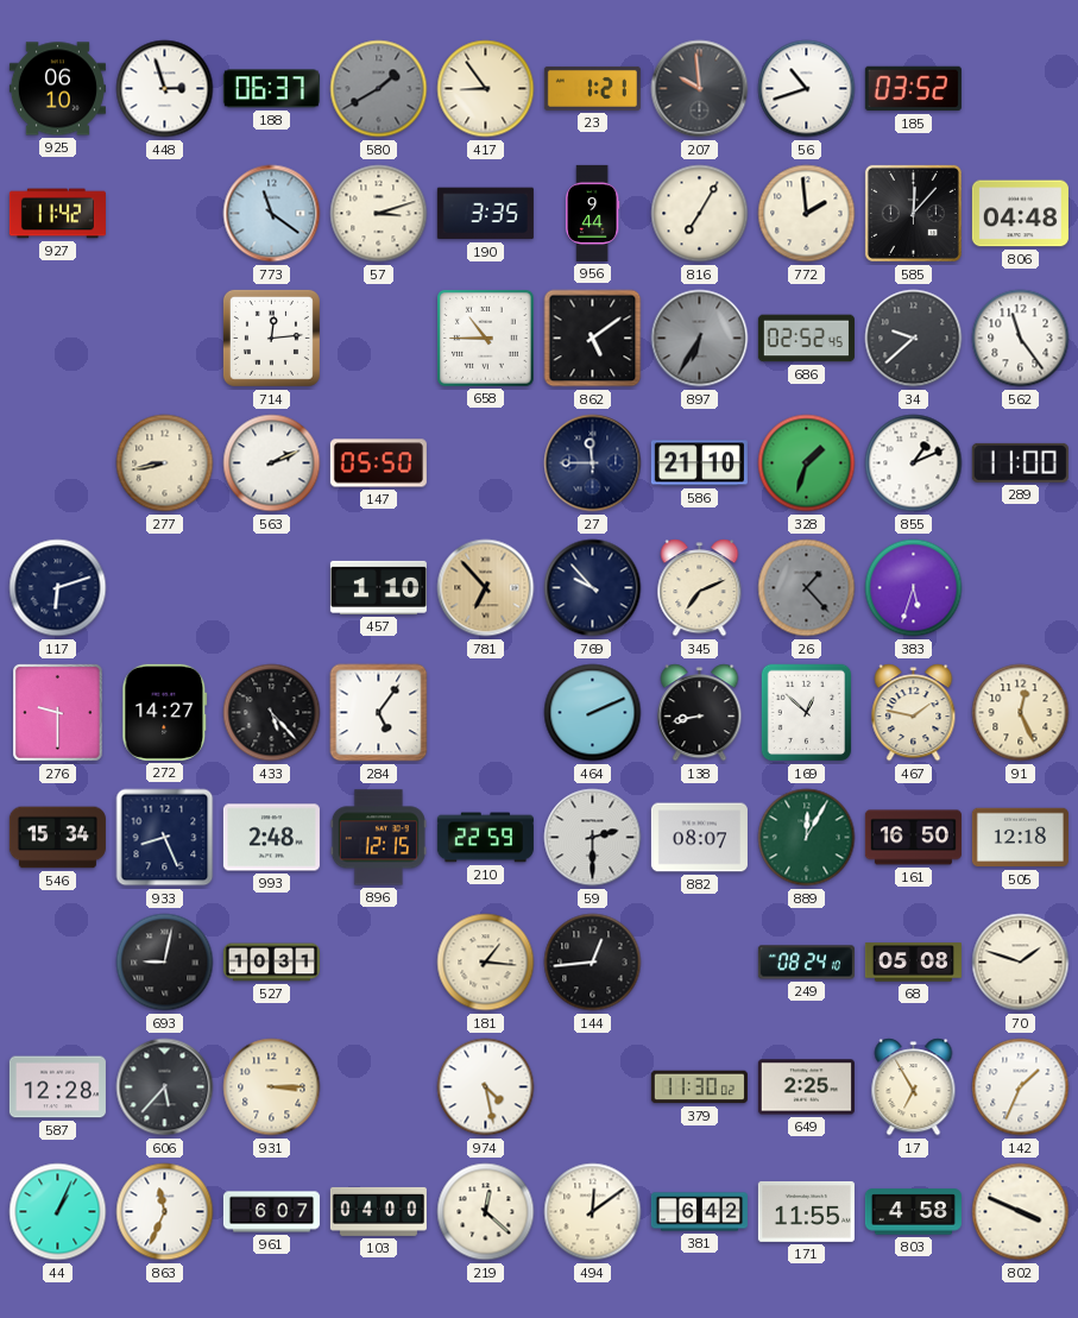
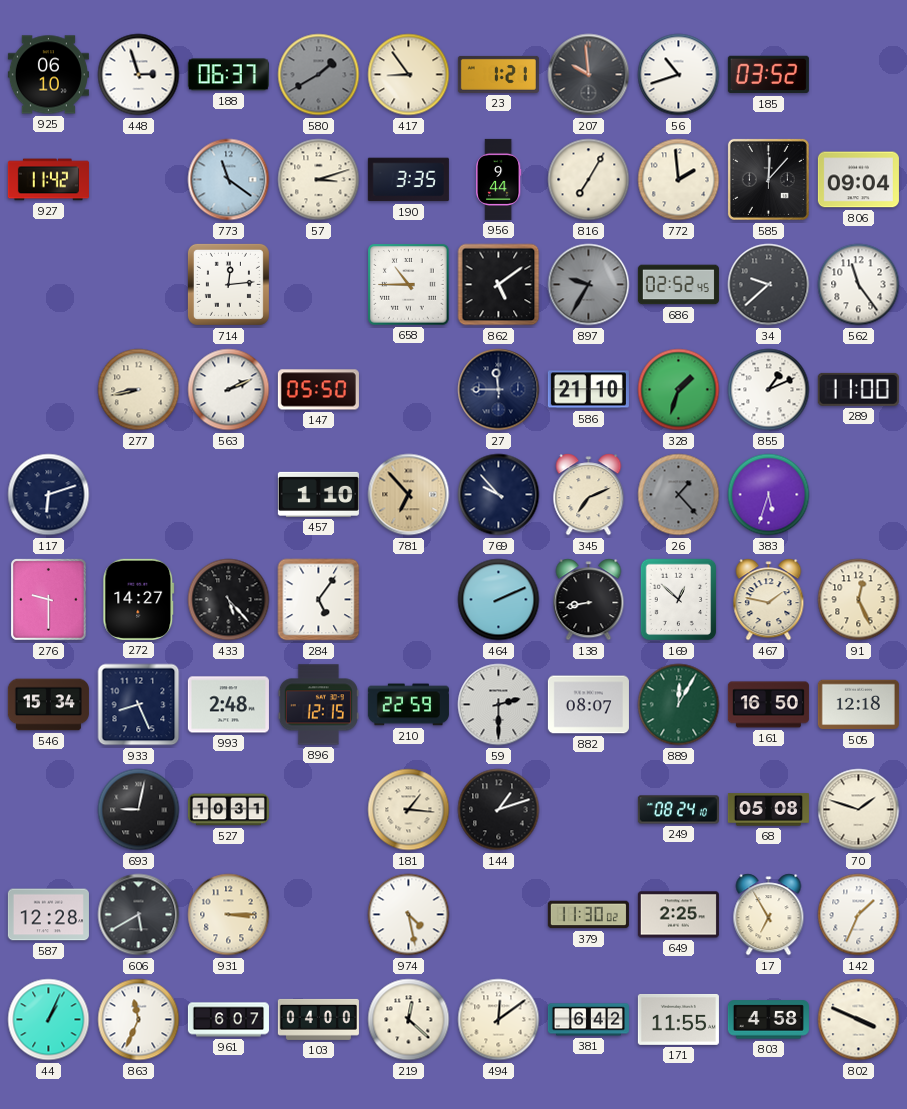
806: 04:48 -> 09:04 (858, 180)
897: 6:35 -> 9:35 (589, 285)
144: 12:44 -> 1:12 (499, 810)
606: 5:37 -> 5:40 (139, 915)
